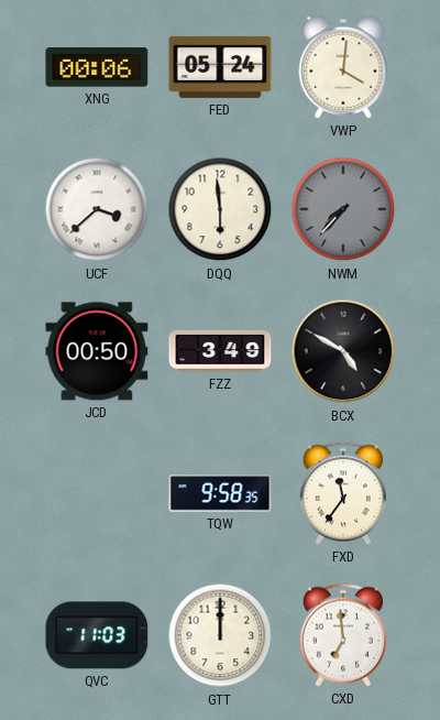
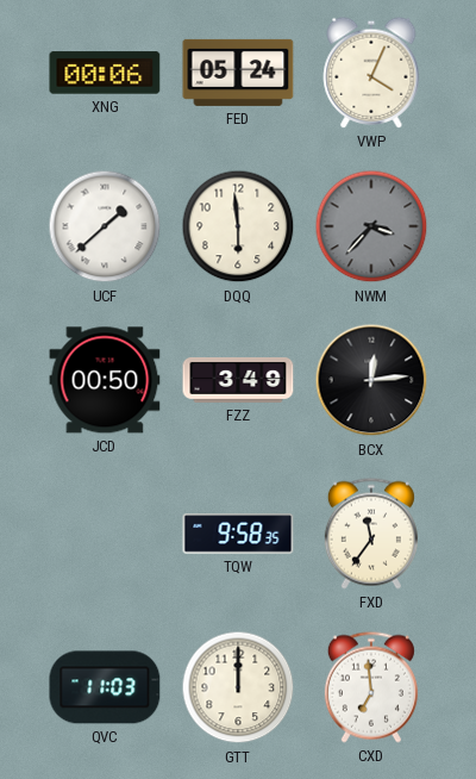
VWP: 4:01 -> 4:04 (371, 73)
UCF: 3:38 -> 1:38 (105, 226)
NWM: 7:37 -> 3:37 (371, 226)
BCX: 4:50 -> 12:14 (371, 380)
